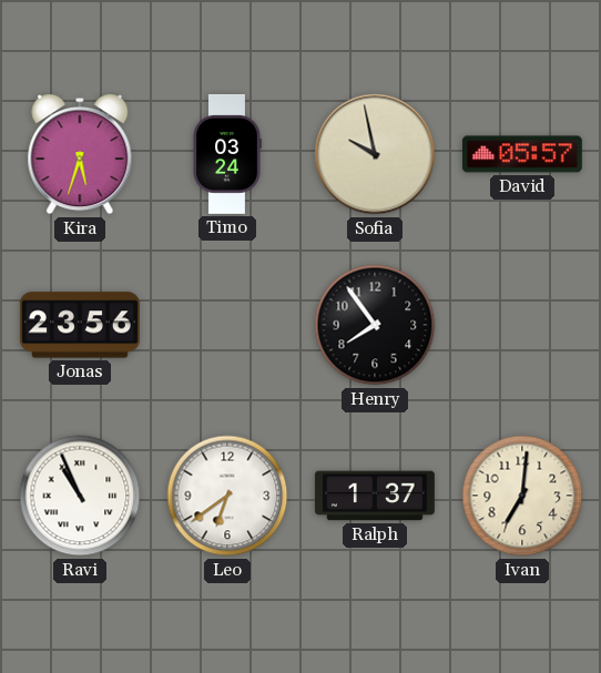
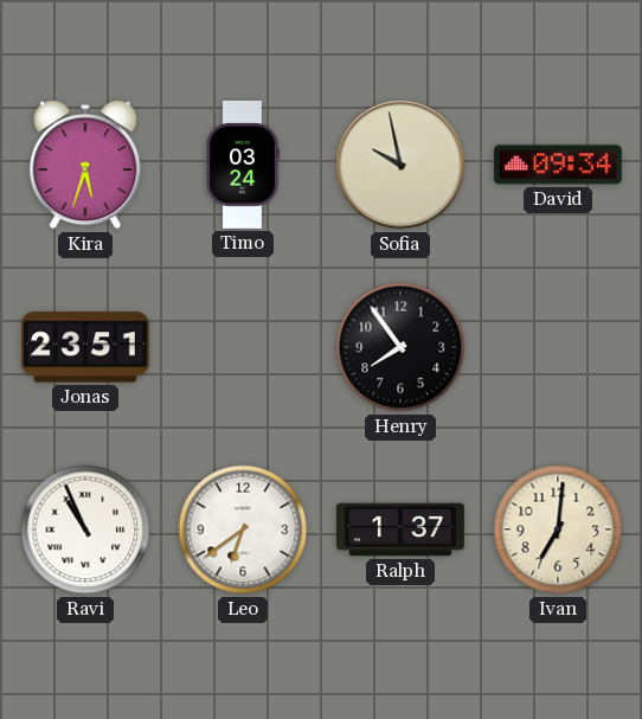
David: 05:57 -> 09:34 (558, 165)
Jonas: 23:56 -> 23:51 (85, 347)
